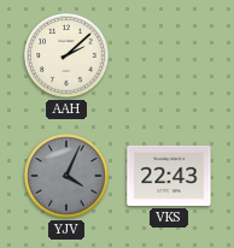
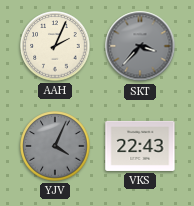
AAH: 2:08 -> 2:04 (55, 46)
SKT: none -> 3:37 (140, 46)
